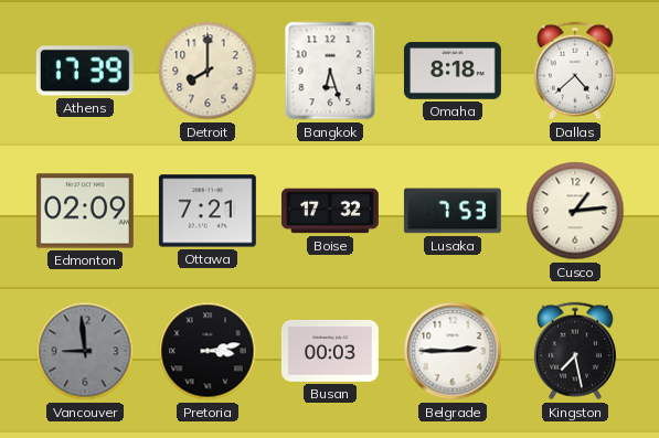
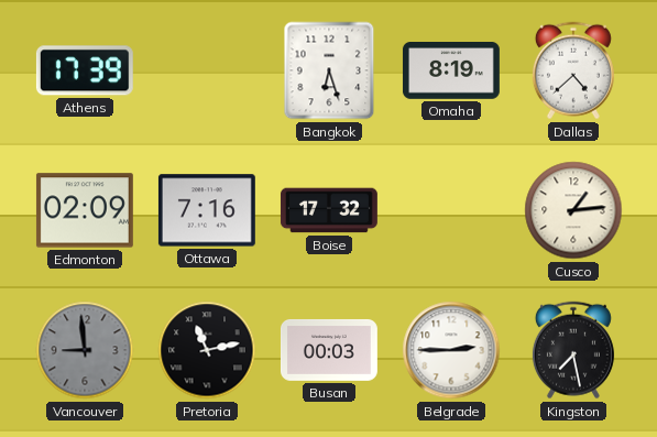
Detroit: 8:00 -> none (208, 71)
Omaha: 8:18 -> 8:19 (451, 72)
Ottawa: 7:21 -> 7:16 (207, 210)
Lusaka: 7:53 -> none (453, 211)
Pretoria: 3:13 -> 11:13 (207, 350)
